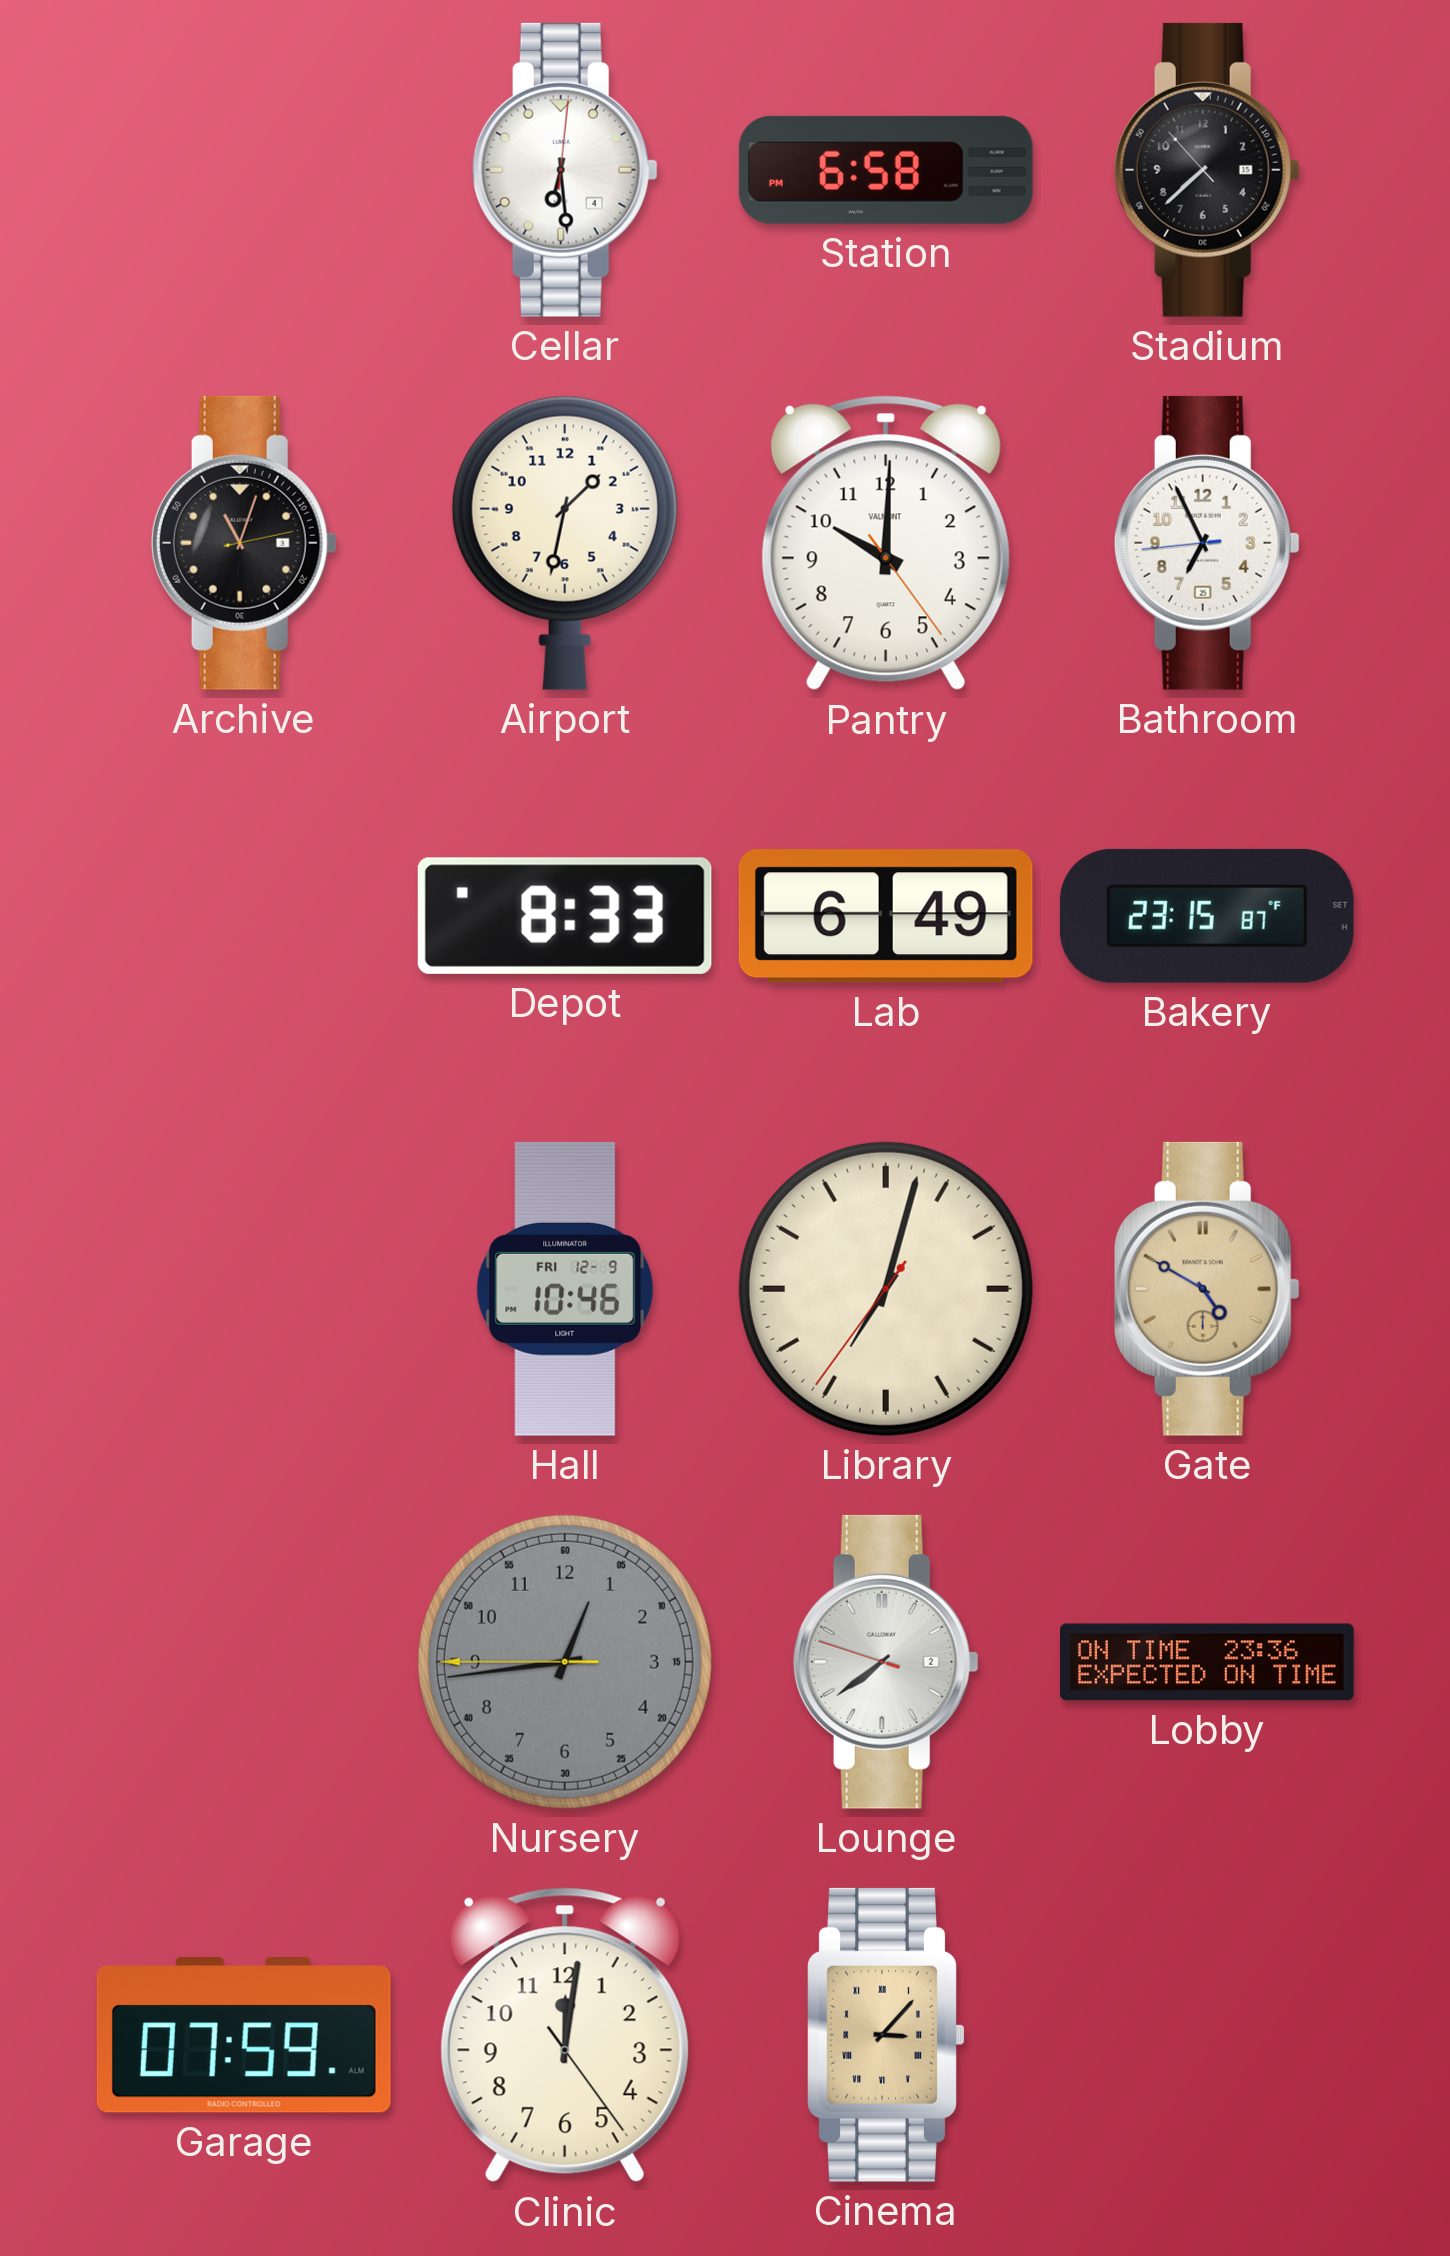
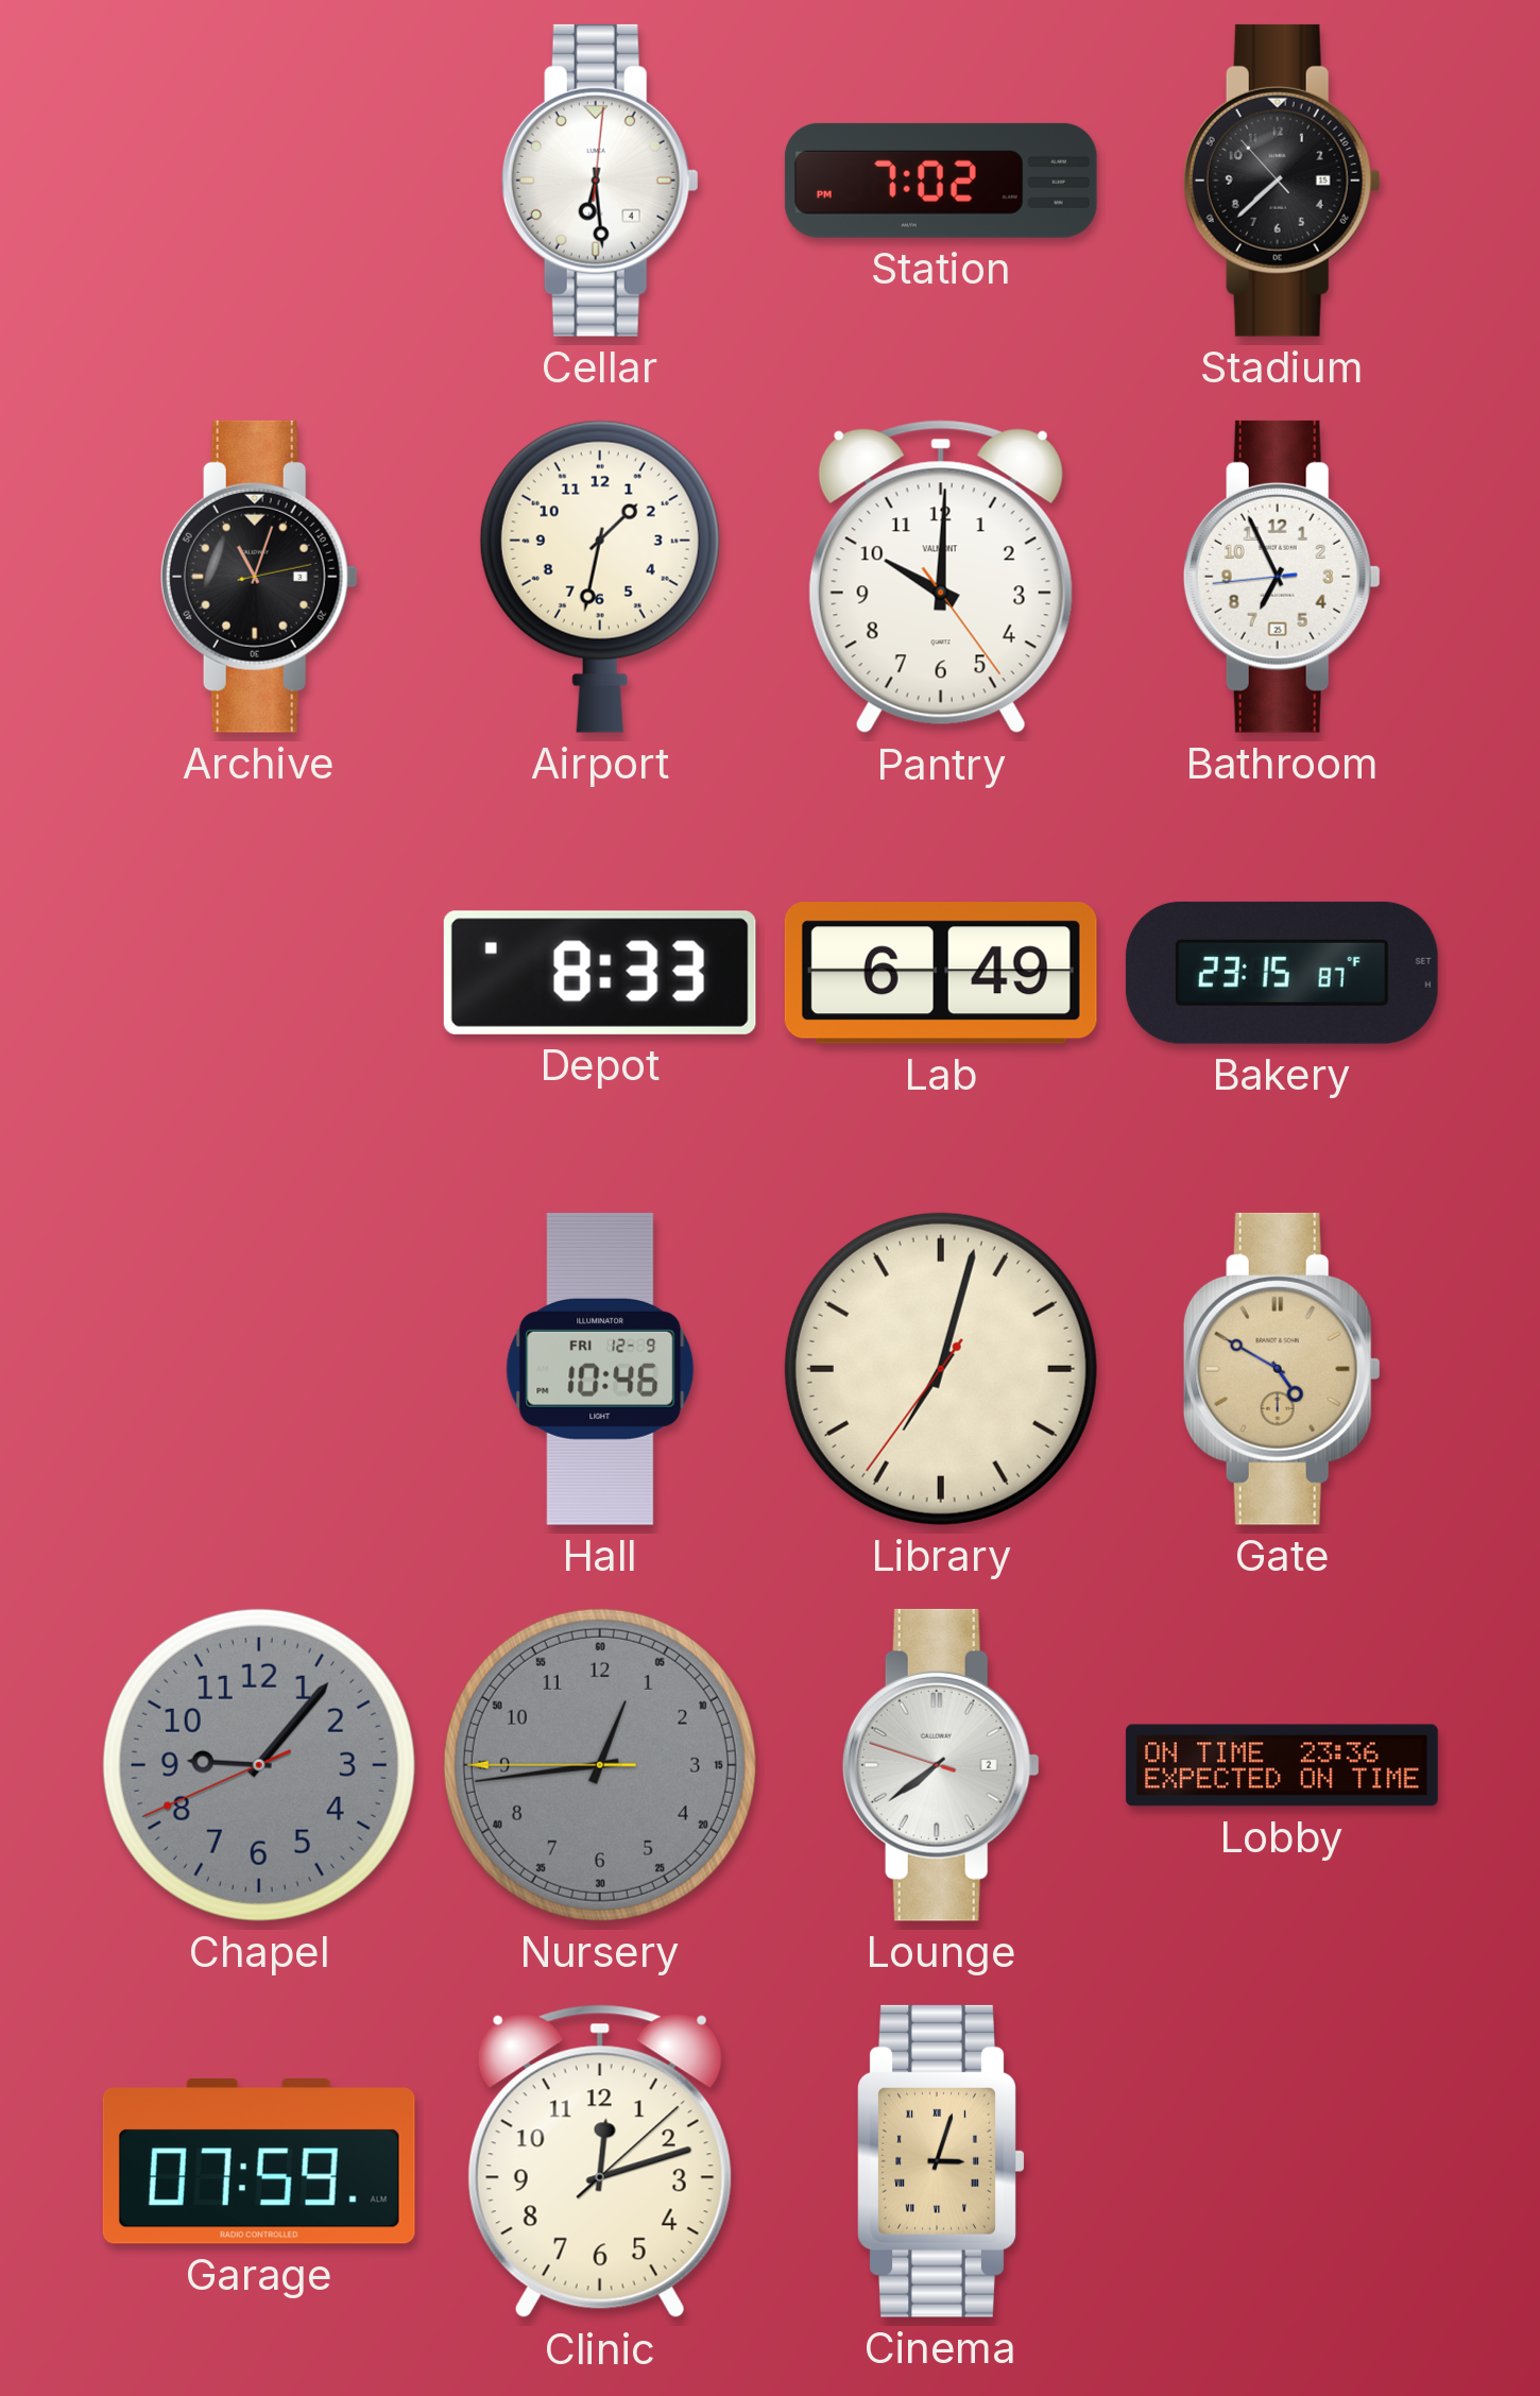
Station: 6:58 -> 7:02 (941, 181)
Chapel: none -> 9:06 (259, 1765)
Clinic: 12:01 -> 12:12 (600, 2161)
Cinema: 3:07 -> 3:03 (941, 2161)
